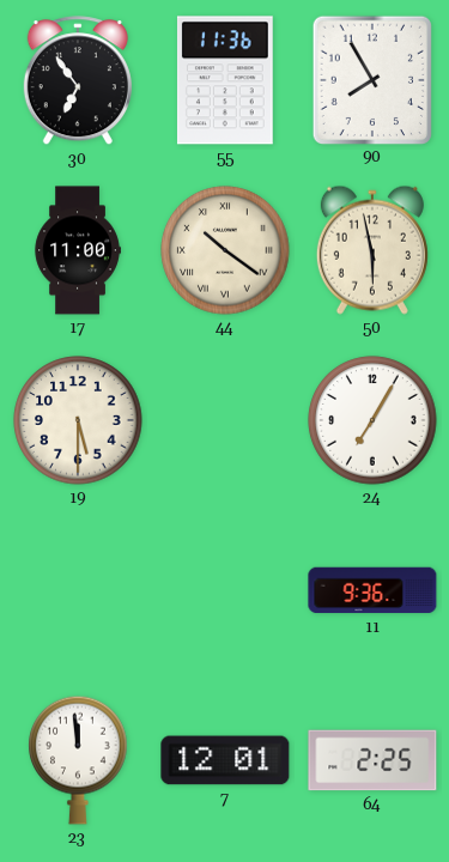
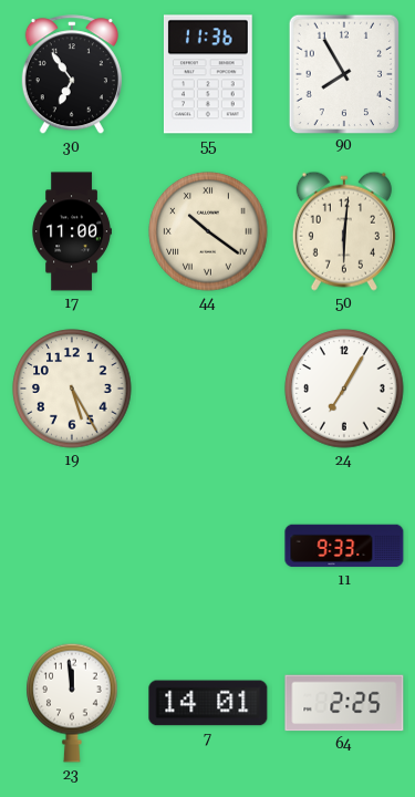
50: 5:58 -> 6:01 (344, 231)
19: 5:30 -> 5:25 (72, 389)
11: 9:36 -> 9:33 (344, 546)
7: 12:01 -> 14:01 (208, 703)
